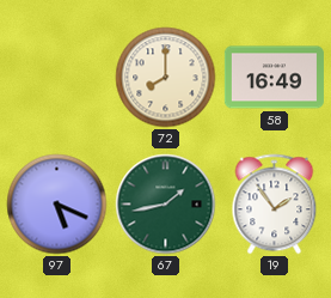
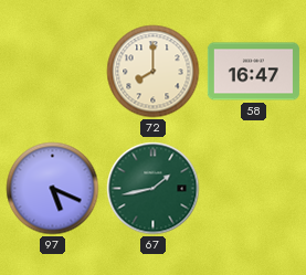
58: 16:49 -> 16:47 (253, 72)
19: 1:54 -> none (275, 205)
